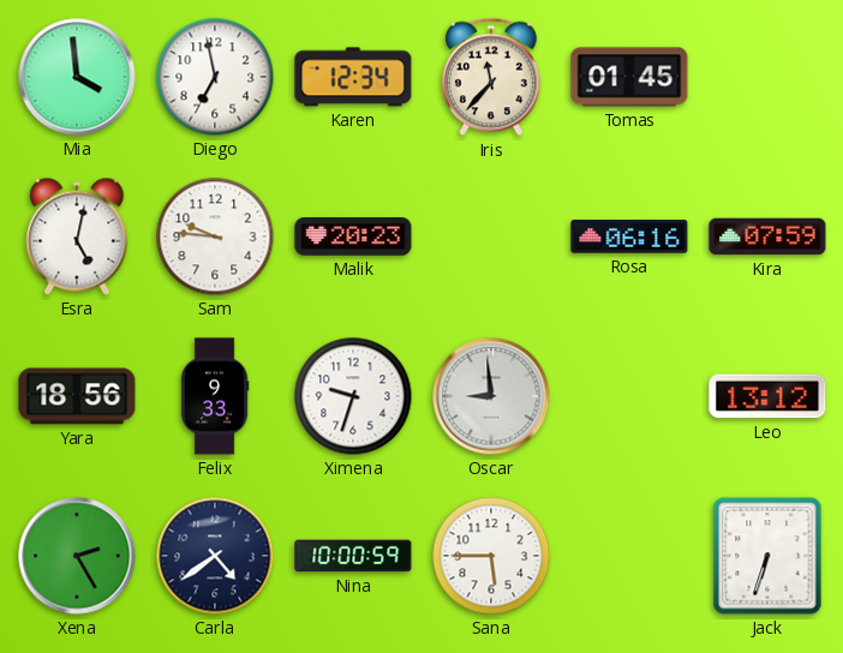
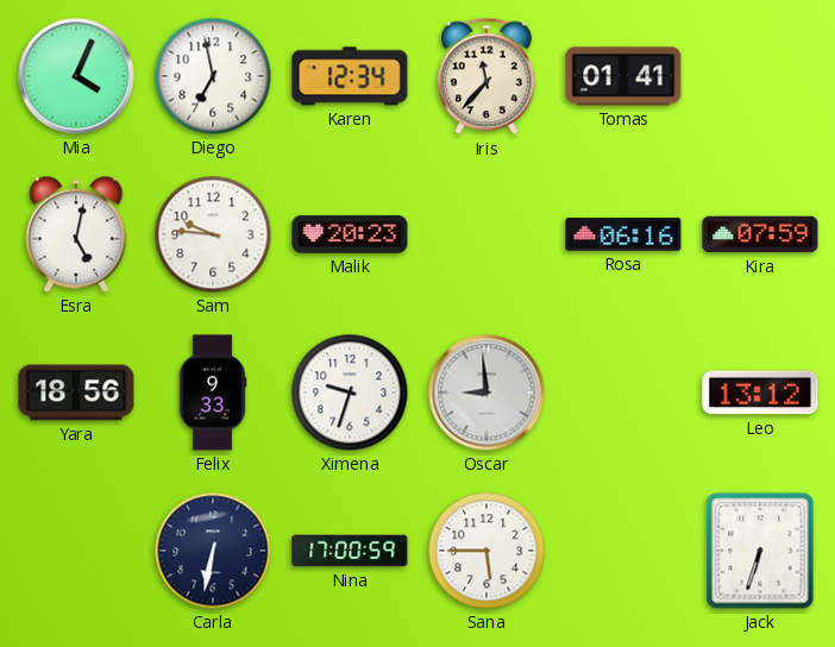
Mia: 3:59 -> 4:04 (76, 76)
Tomas: 01:45 -> 01:41 (623, 76)
Xena: 2:25 -> none (77, 556)
Carla: 4:39 -> 6:32 (213, 551)
Nina: 10:00 -> 17:00 (350, 551)
